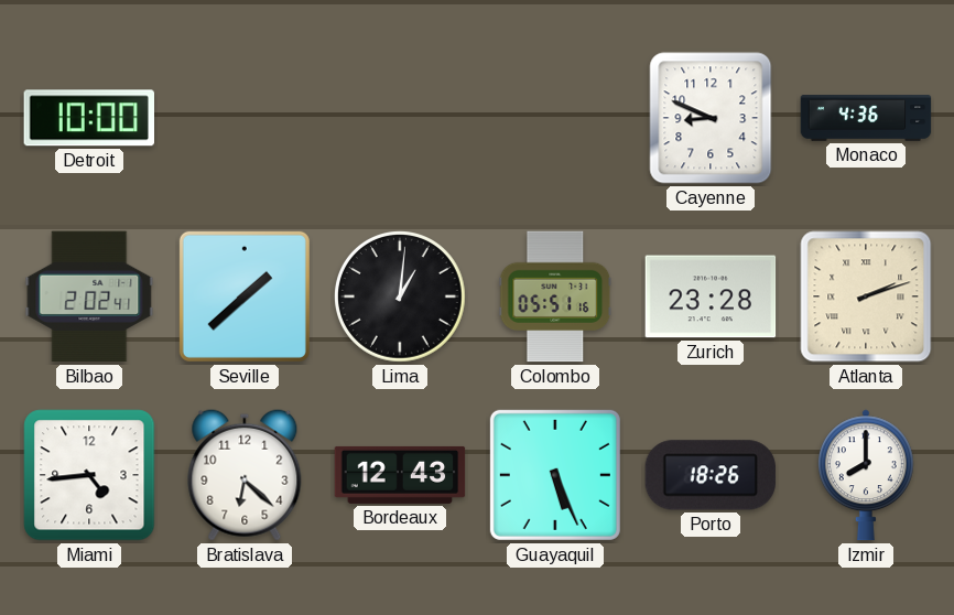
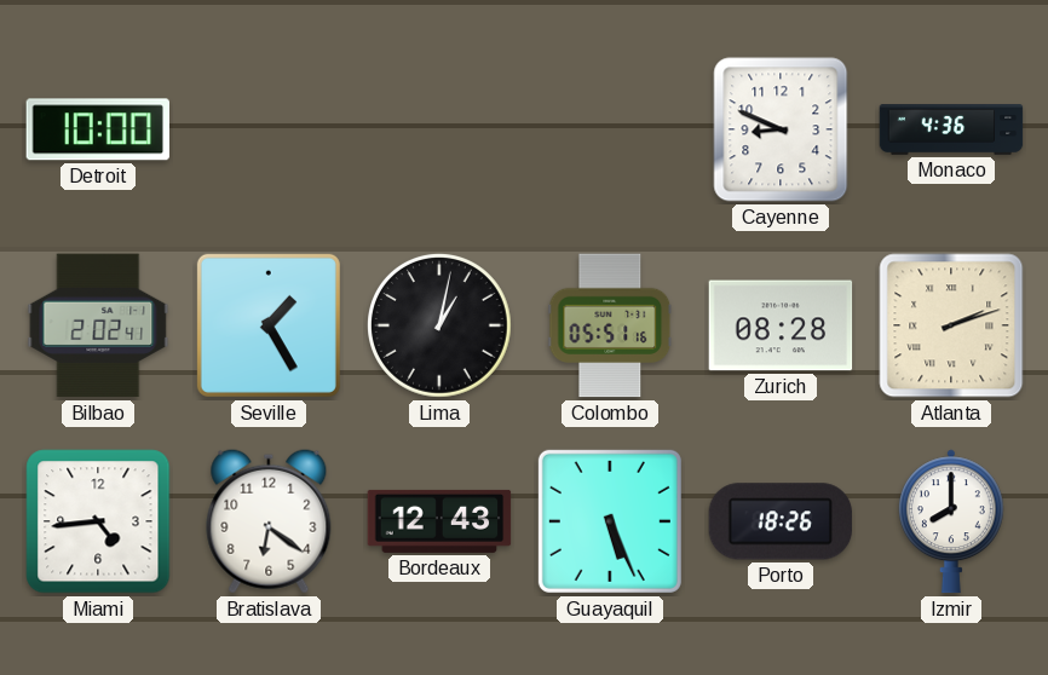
Seville: 1:38 -> 1:25 (269, 325)
Lima: 1:01 -> 1:02 (440, 327)
Zurich: 23:28 -> 08:28 (781, 325)
Bratislava: 6:22 -> 6:21 (269, 521)
